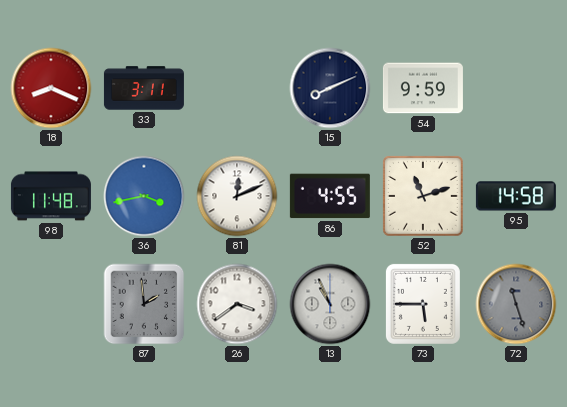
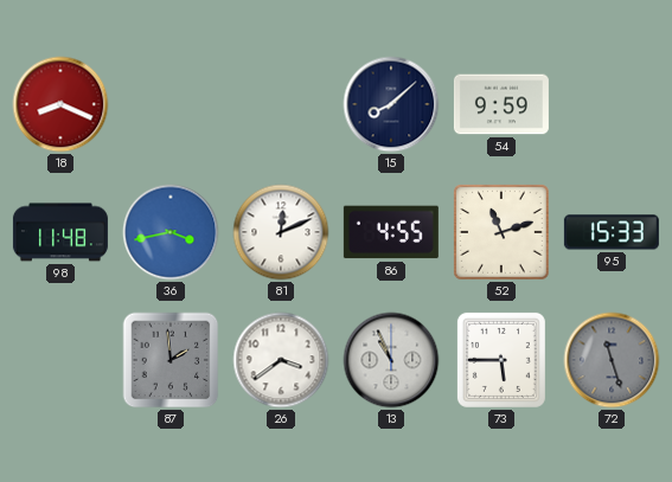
33: 3:11 -> none (144, 88)
15: 8:11 -> 8:08 (391, 104)
95: 14:58 -> 15:33 (612, 232)
